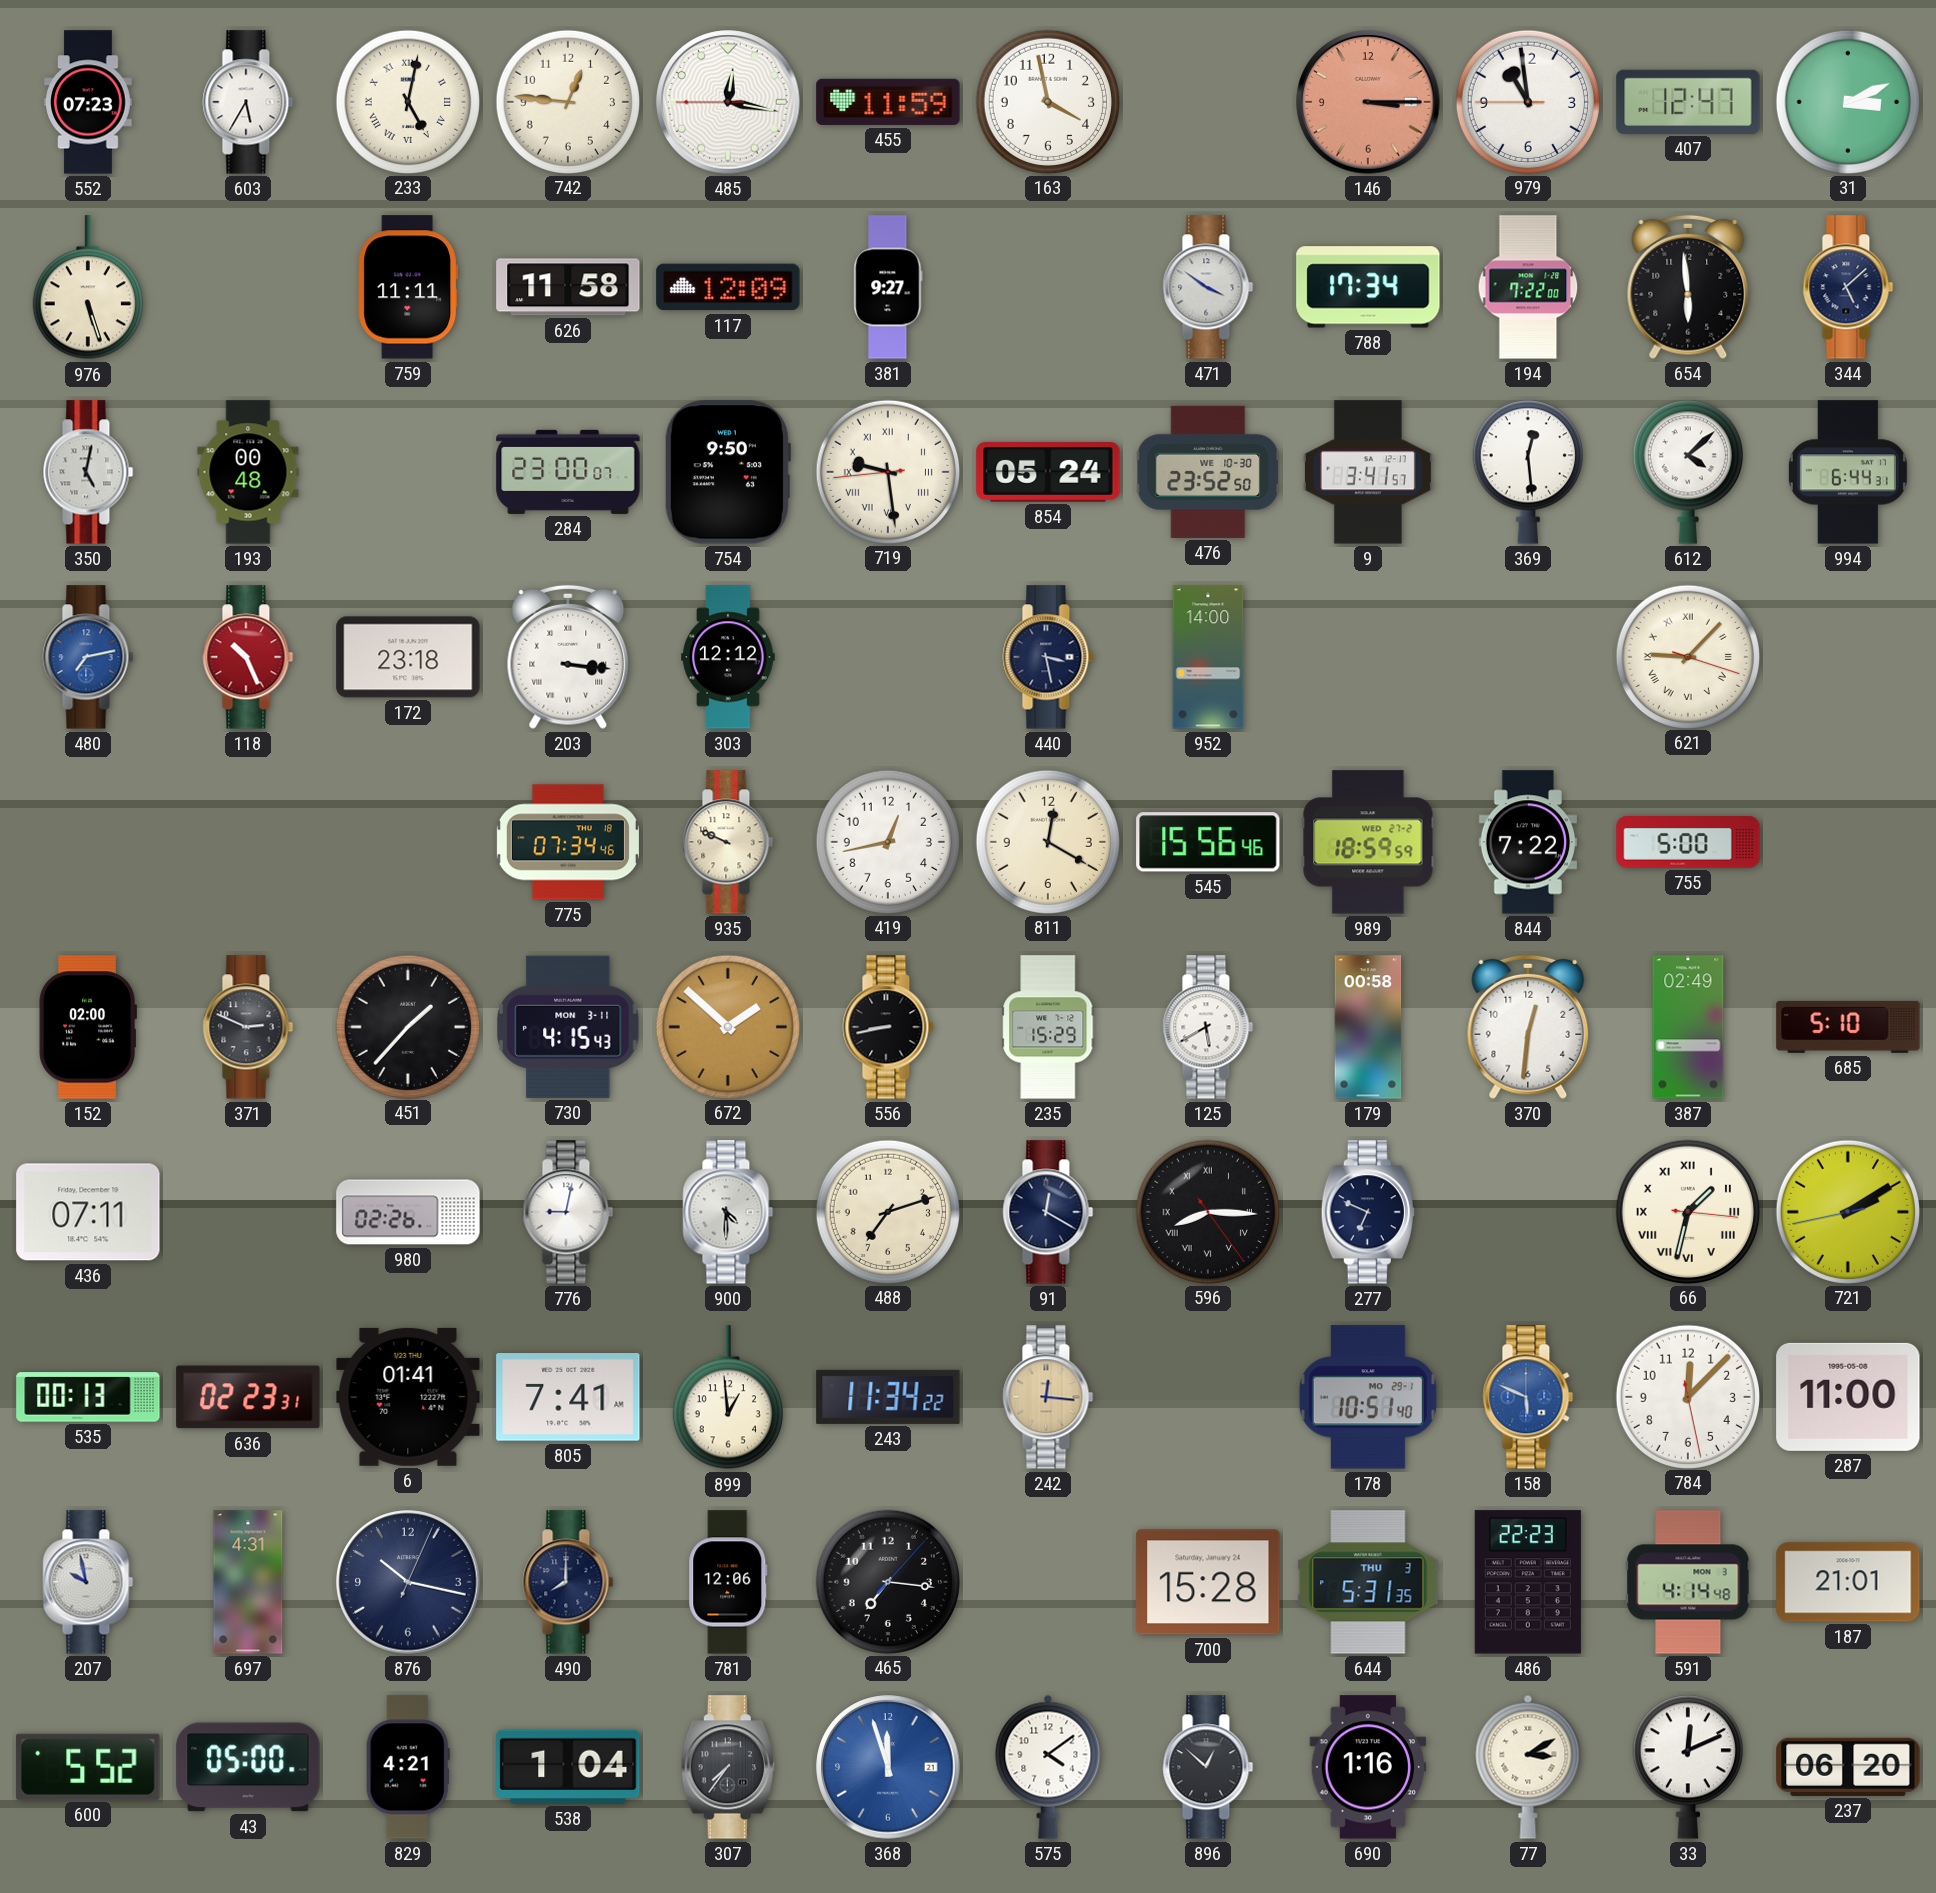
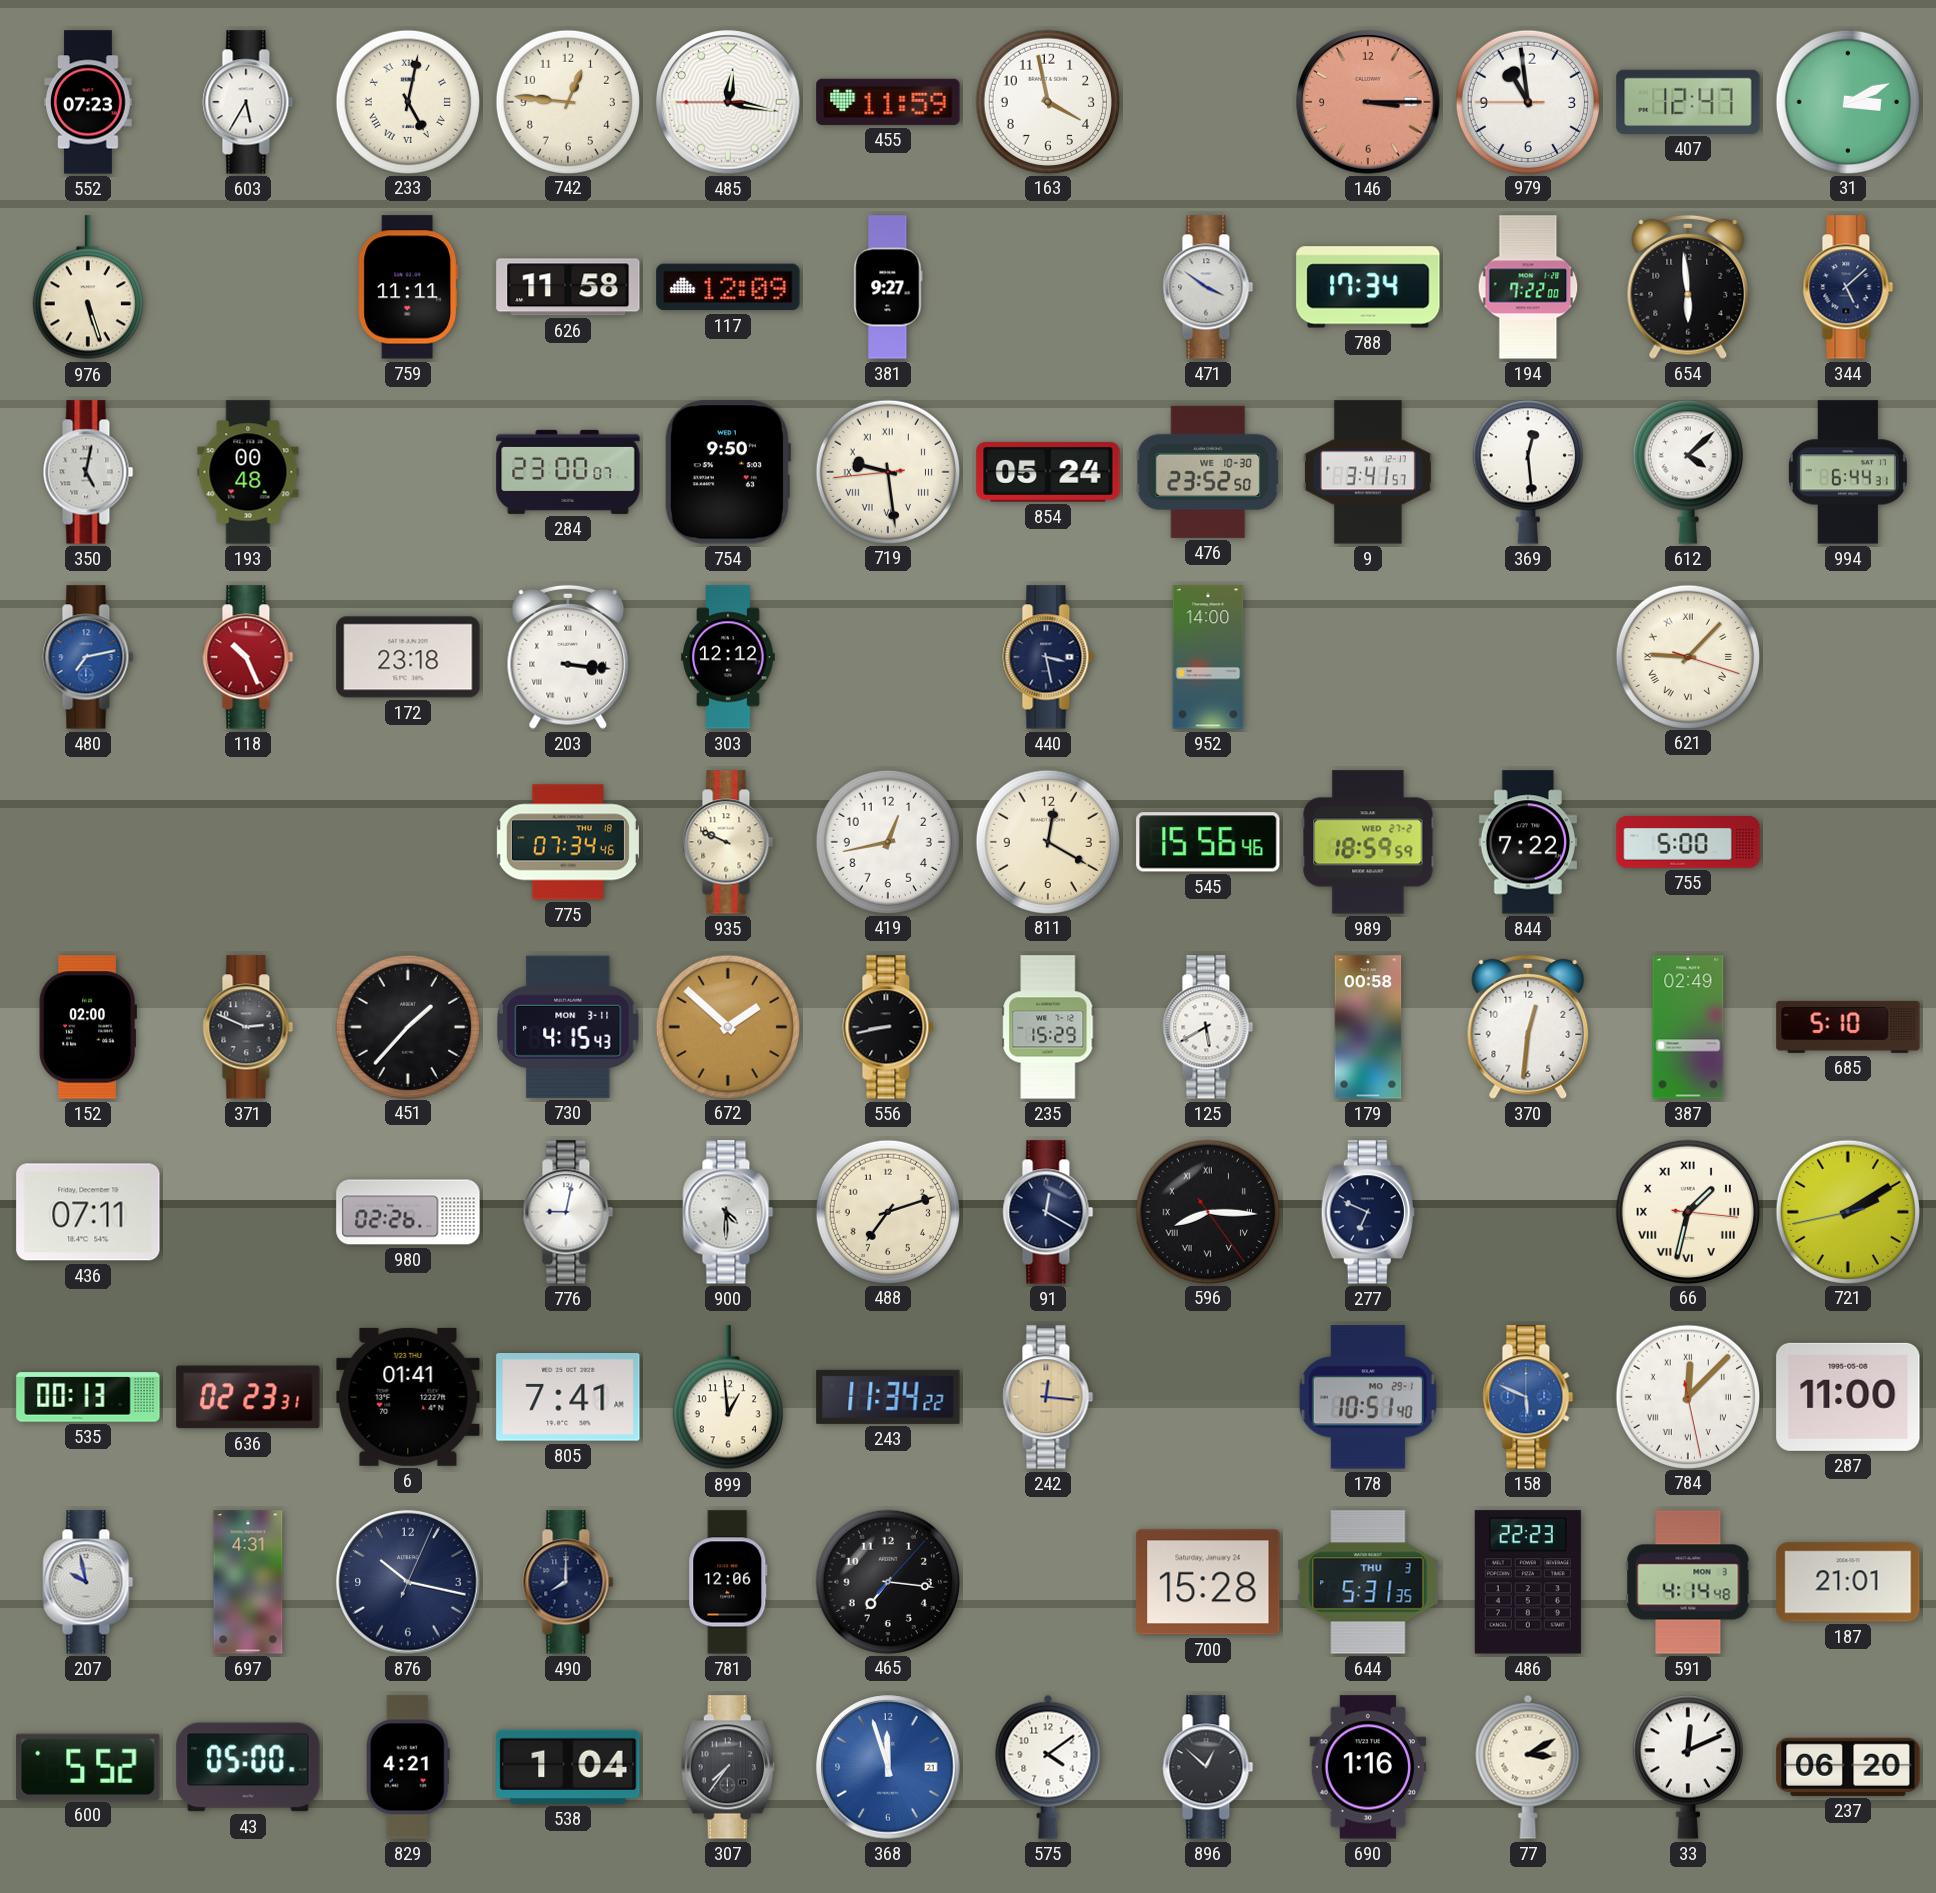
784 numerals: Arabic -> Roman (1687, 1396)
